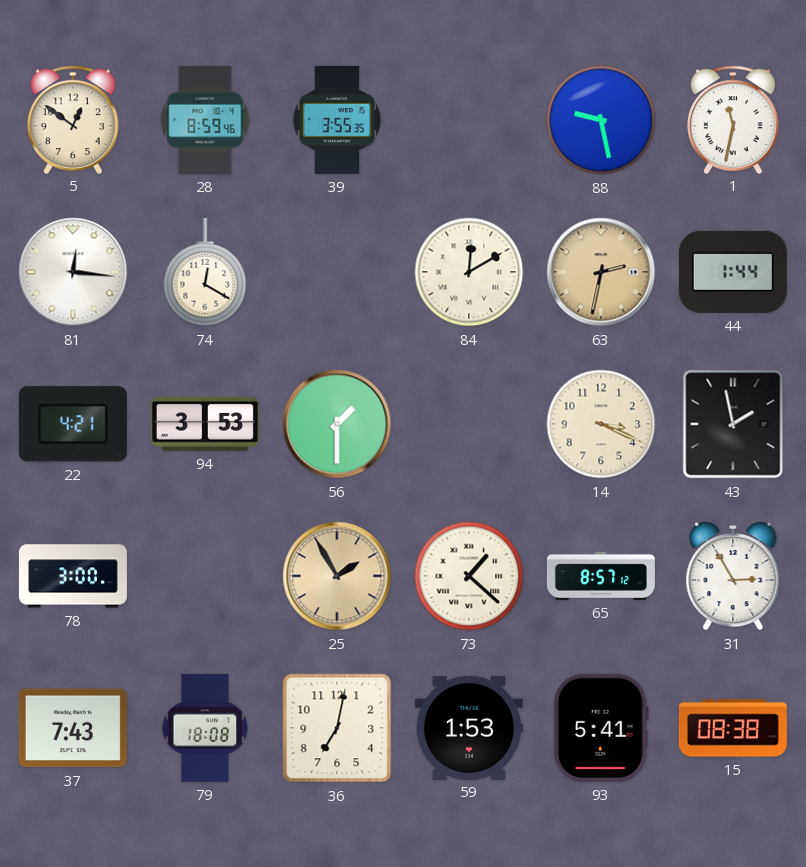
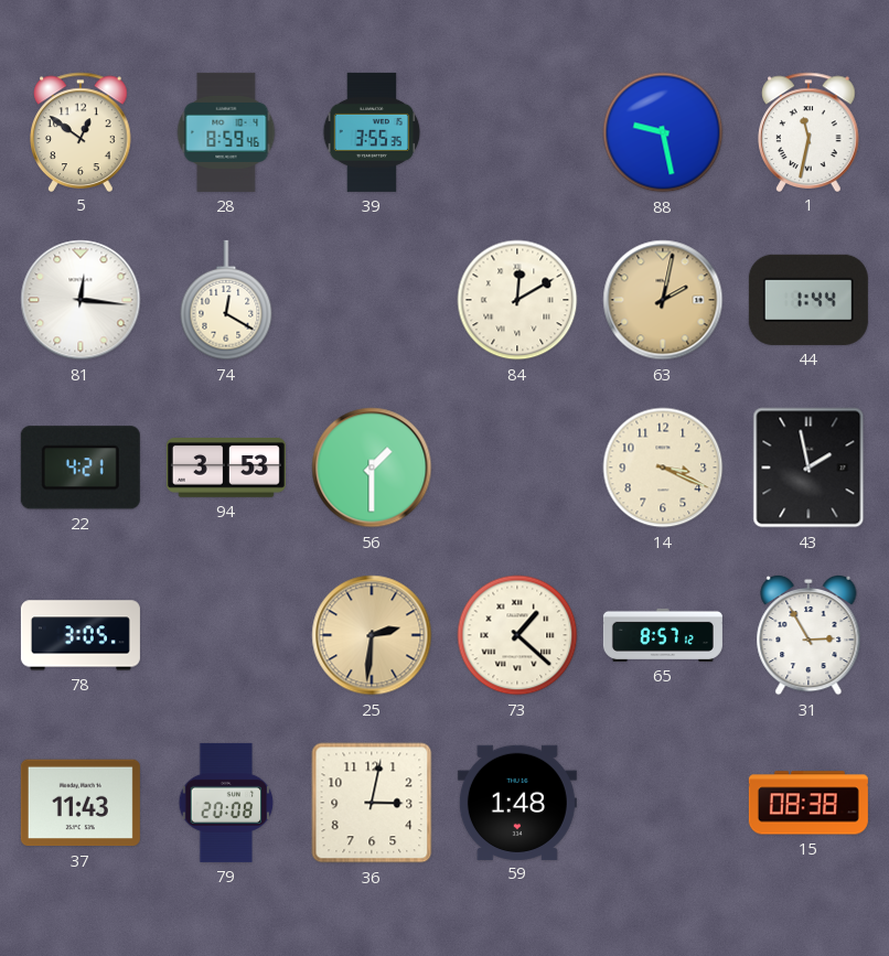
63: 2:32 -> 2:02 (663, 300)
78: 3:00 -> 3:05 (81, 635)
25: 1:55 -> 2:31 (372, 635)
37: 7:43 -> 11:43 (81, 803)
79: 18:08 -> 20:08 (226, 803)
36: 7:02 -> 3:02 (372, 803)
59: 1:53 -> 1:48 (517, 802)
93: 5:41 -> none (601, 728)
